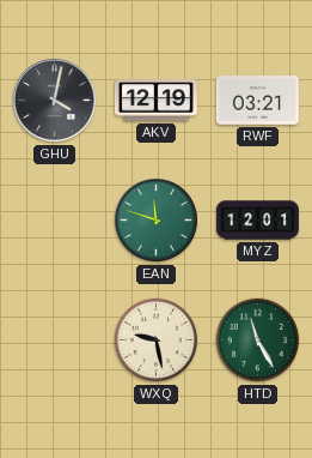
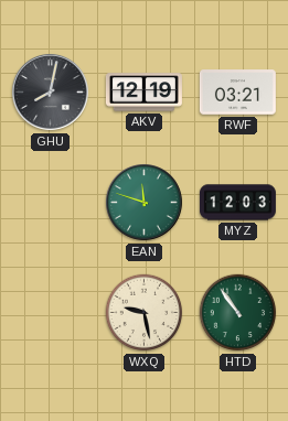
GHU: 4:02 -> 8:02 (51, 93)
MYZ: 12:01 -> 12:03 (237, 203)
HTD: 11:25 -> 10:54 (238, 313)
